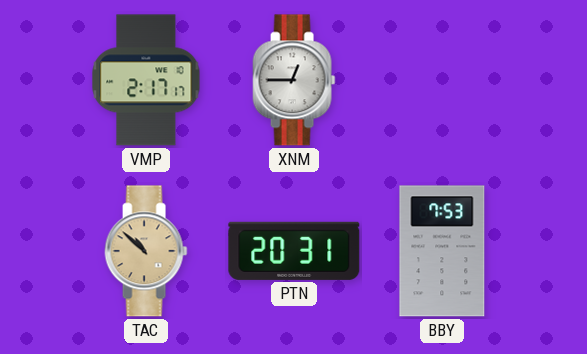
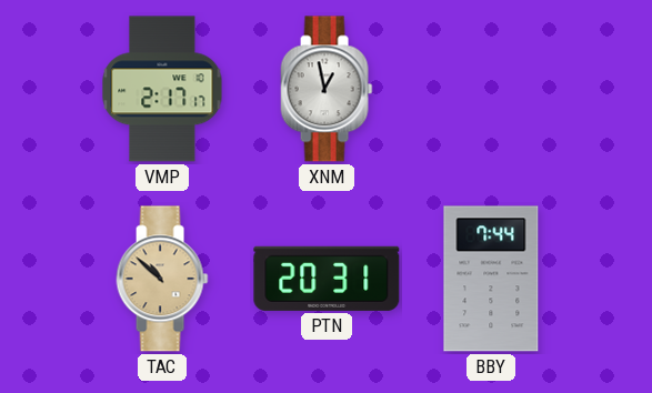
XNM: 12:45 -> 12:58 (327, 89)
BBY: 7:53 -> 7:44 (491, 279)
